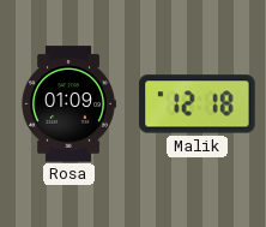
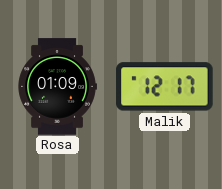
Malik: 12:18 -> 12:17 (165, 87)
